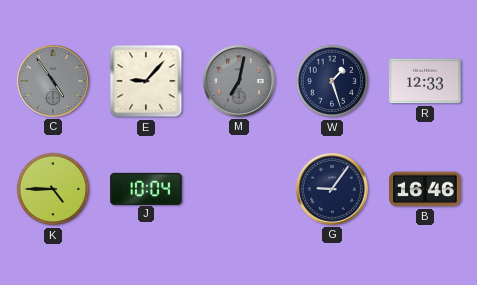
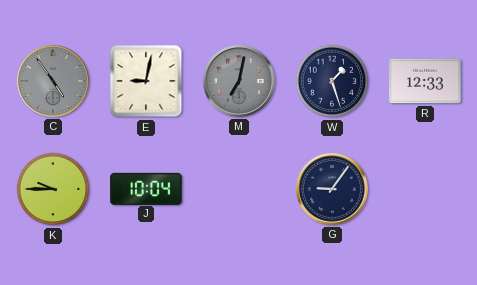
E: 9:07 -> 9:02 (146, 81)
K: 4:45 -> 9:45 (53, 189)
B: 16:46 -> none (425, 189)
